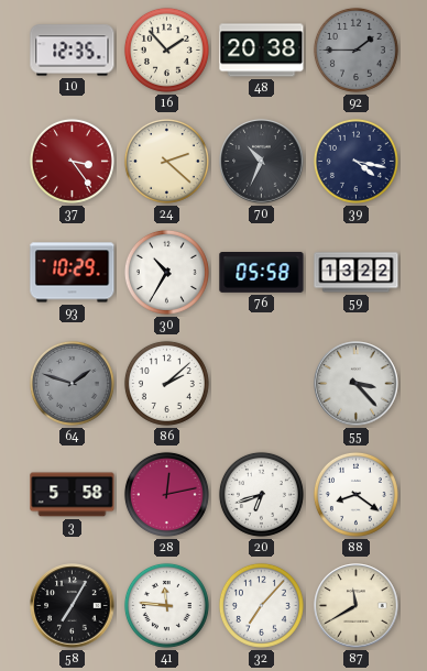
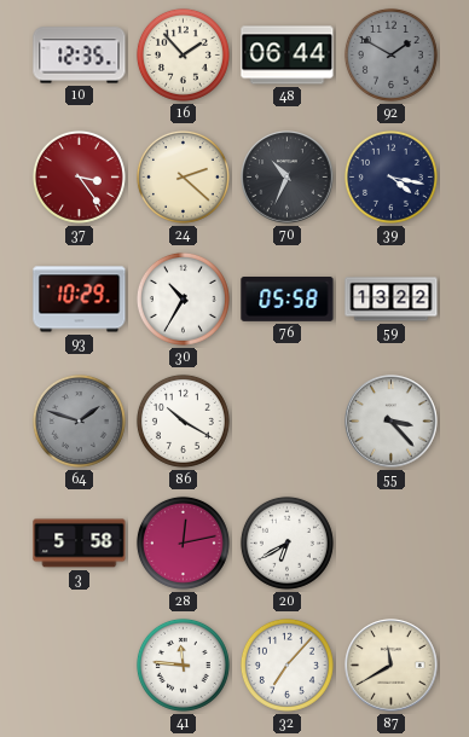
48: 20:38 -> 06:44 (288, 56)
92: 1:45 -> 1:50 (390, 54)
86: 2:08 -> 10:20 (183, 420)
20: 6:42 -> 6:40 (286, 542)
88: 8:21 -> none (355, 494)
58: 7:05 -> none (73, 606)
